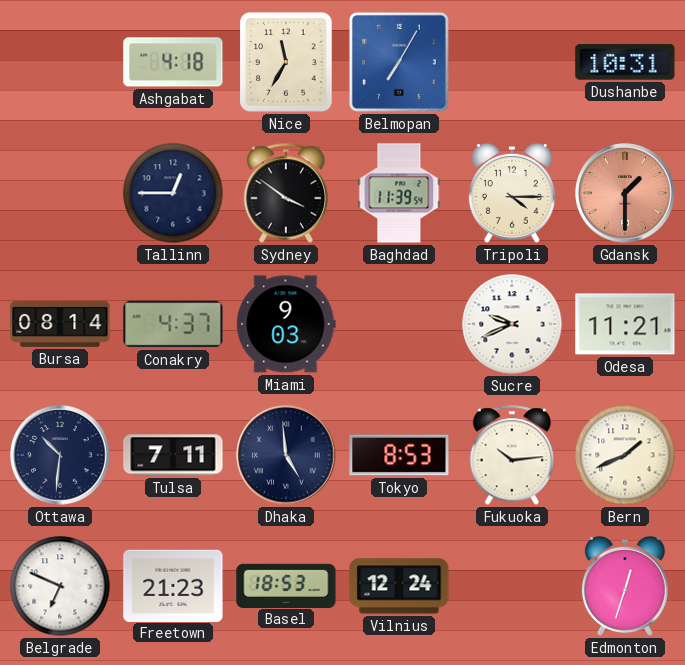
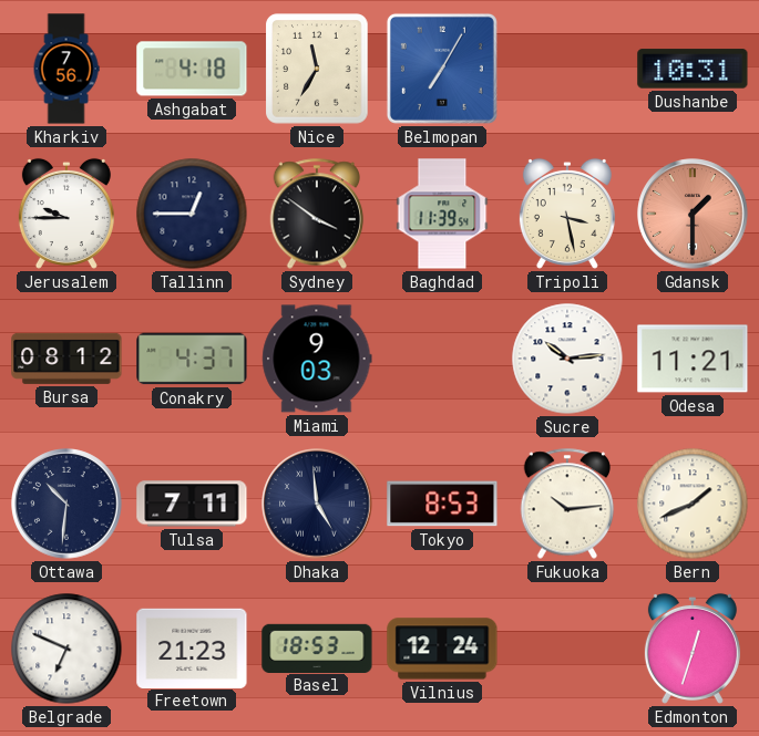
Kharkiv: none -> 7:56 (66, 69)
Jerusalem: none -> 9:45 (66, 214)
Tripoli: 4:15 -> 3:28 (567, 214)
Bursa: 08:14 -> 08:12 (66, 359)
Sucre: 9:41 -> 10:14 (567, 359)
